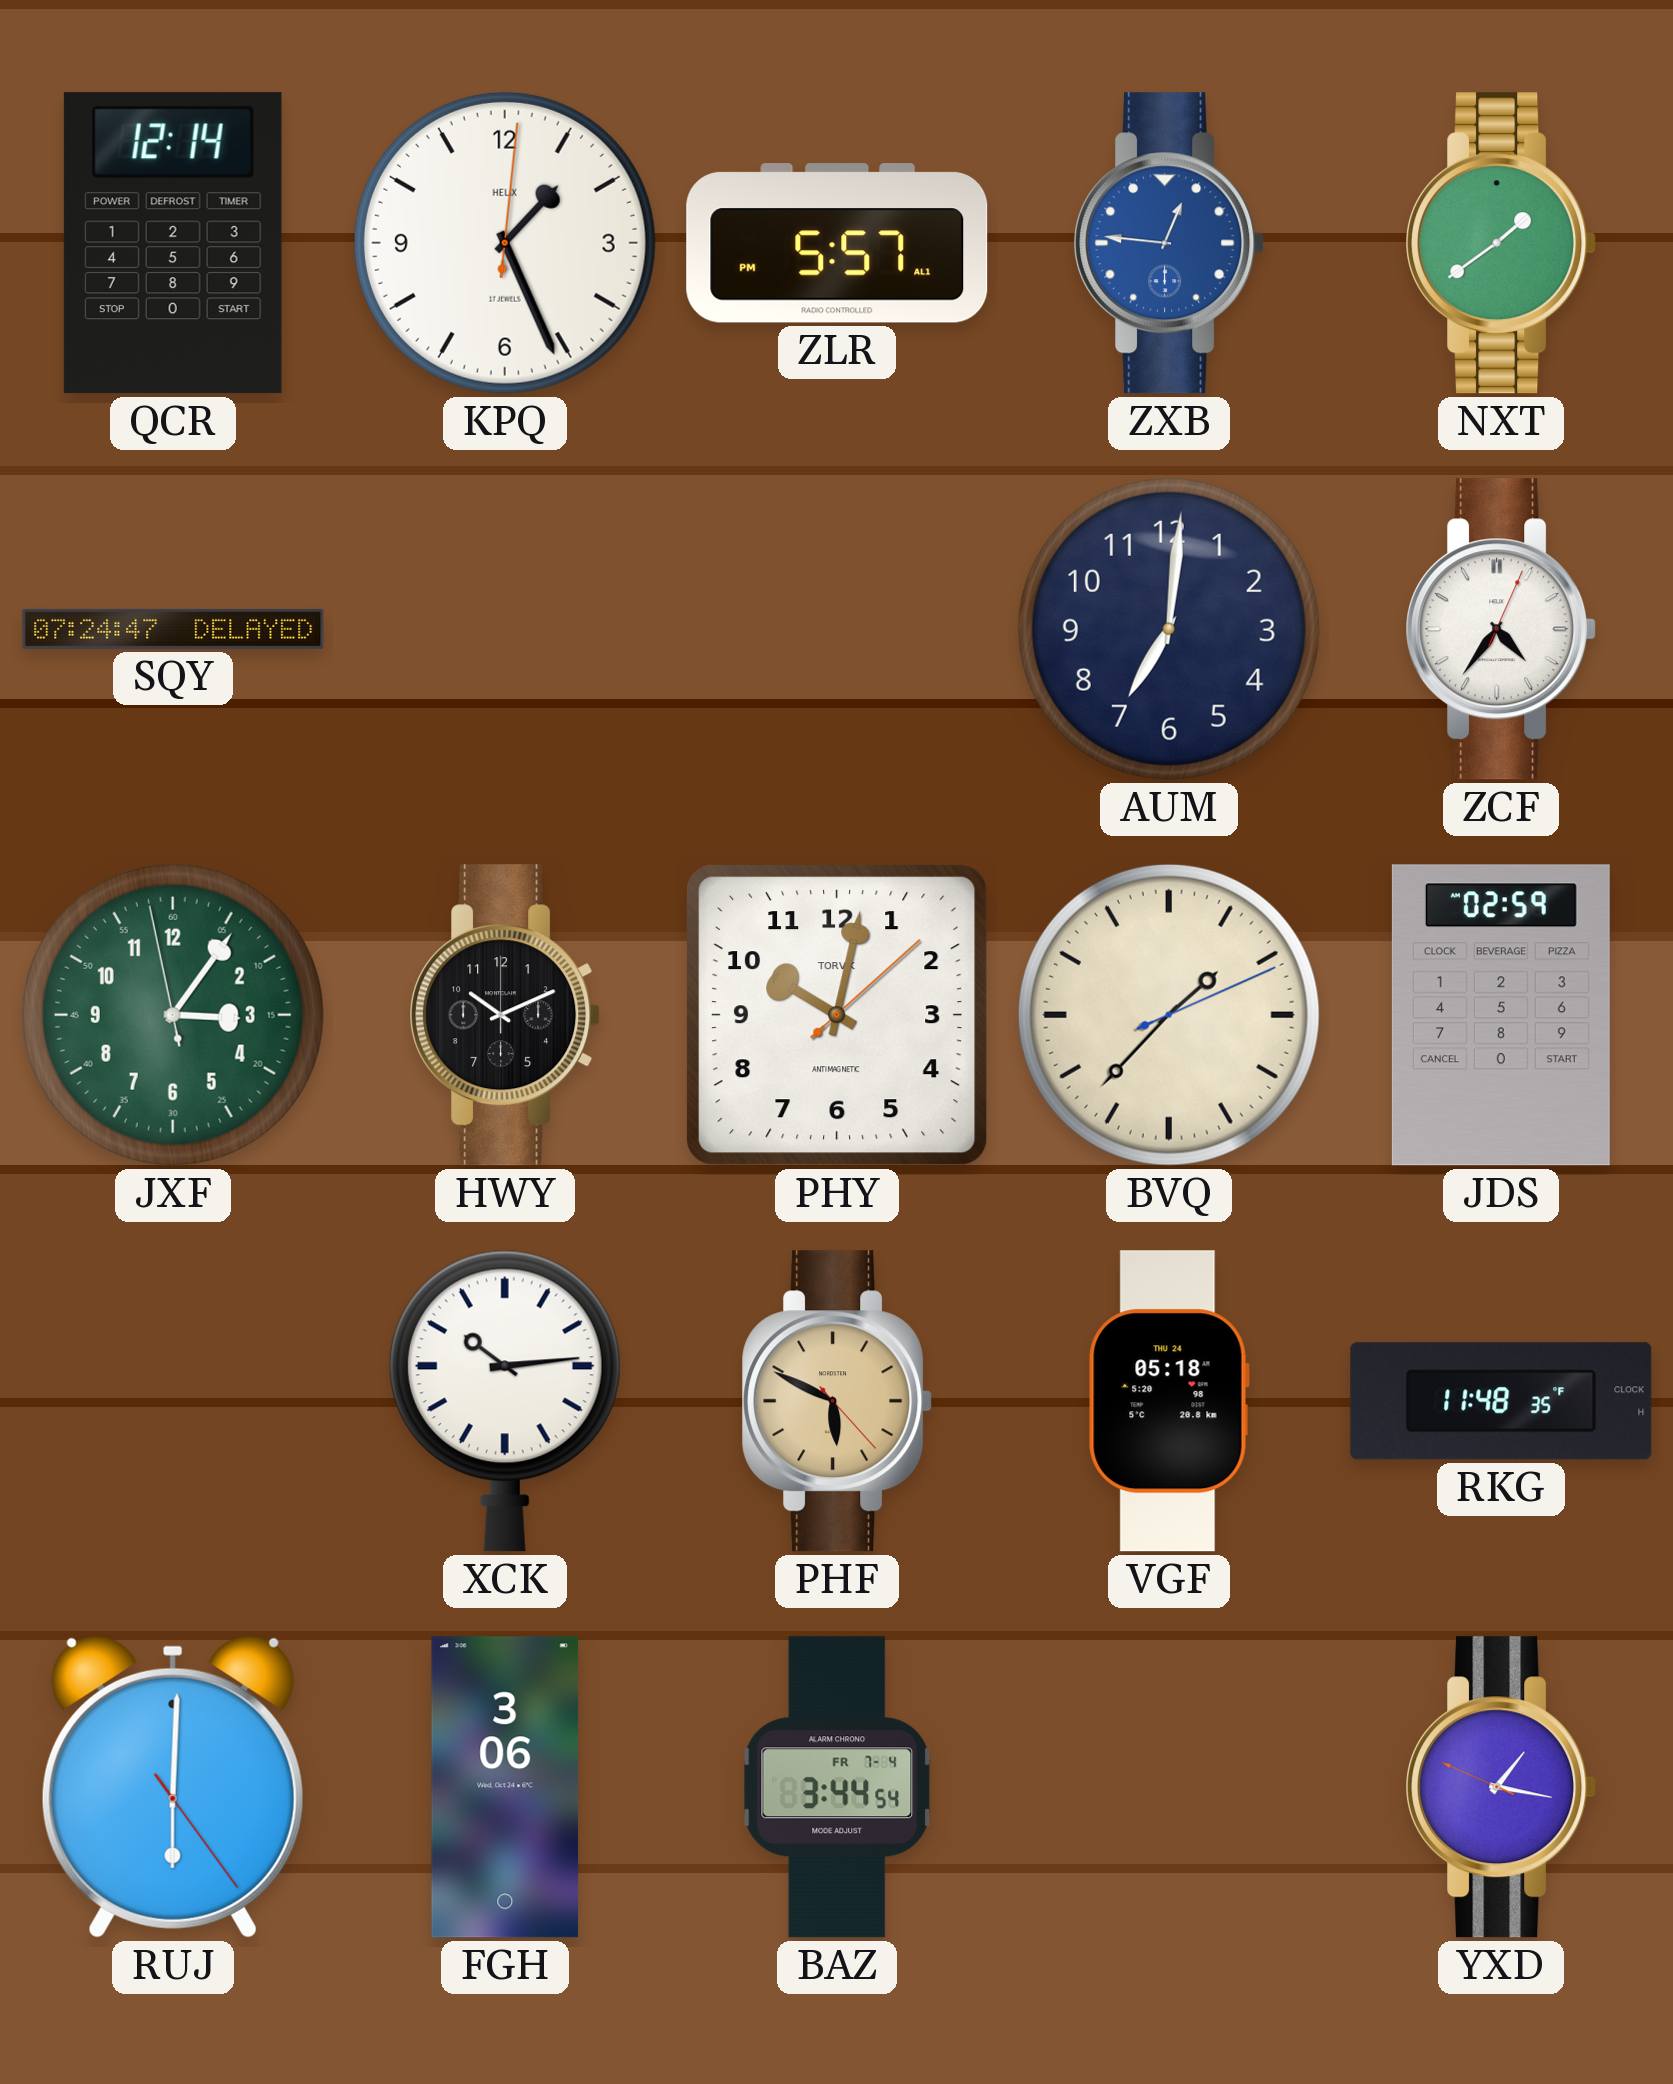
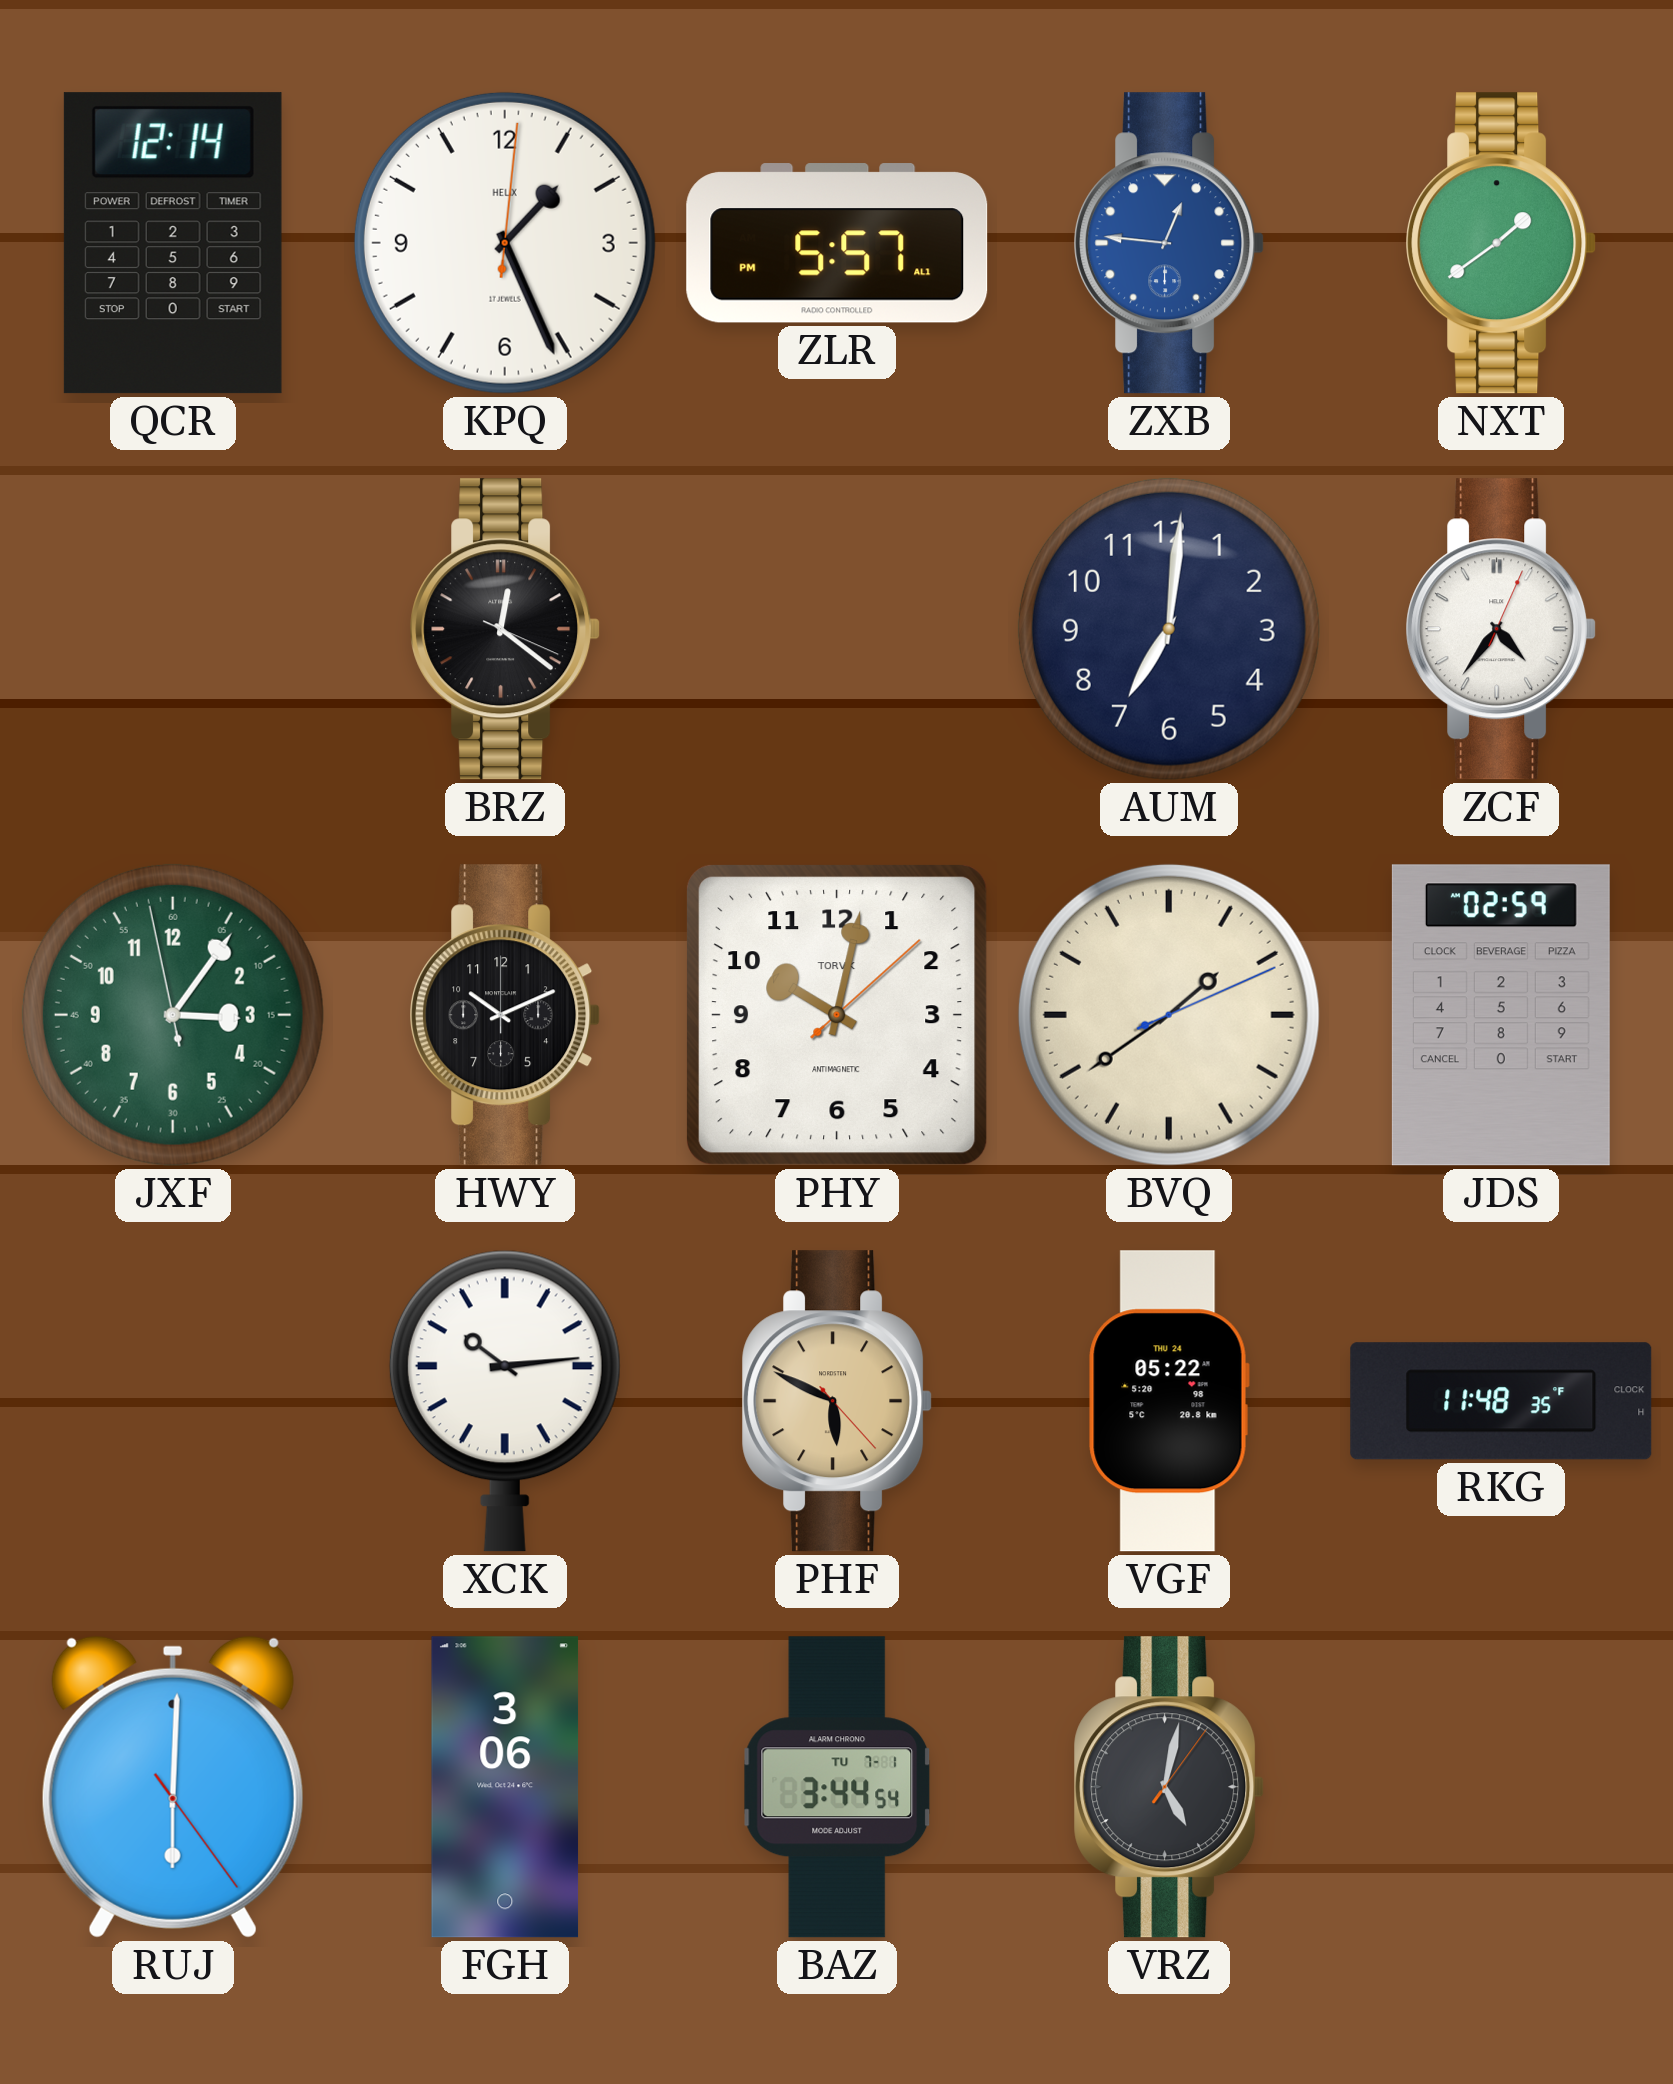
SQY: 07:24 -> none (173, 629)
BRZ: none -> 12:21 (505, 629)
BVQ: 1:37 -> 1:39 (1169, 1015)
VGF: 05:18 -> 05:22 (1169, 1401)
BAZ date: FR 7-4 -> TU 7-1 (837, 1787)
VRZ: none -> 5:02 (1169, 1787)
YXD: 1:16 -> none (1501, 1787)
